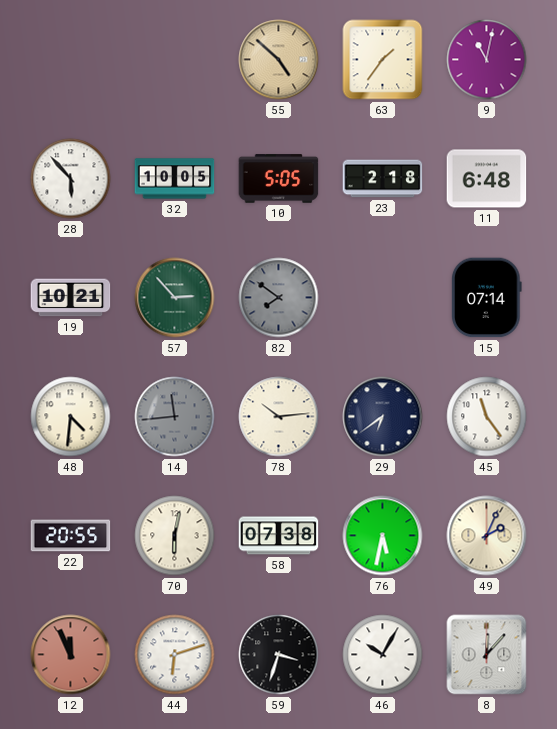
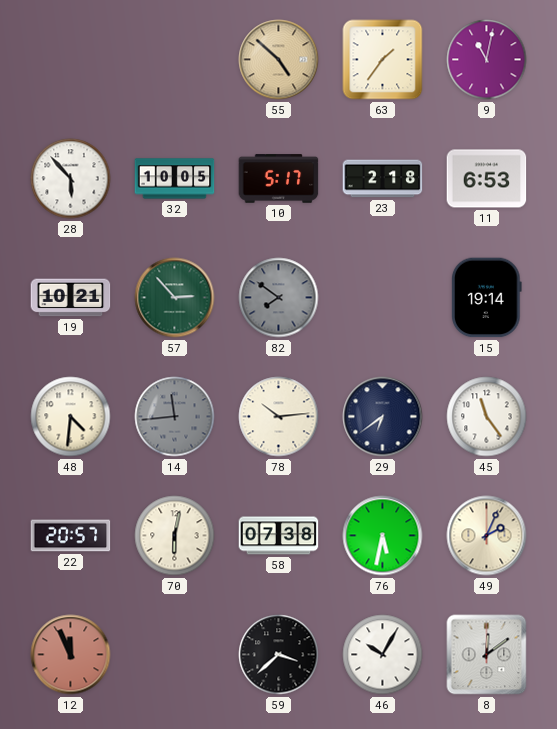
10: 5:05 -> 5:17 (279, 179)
11: 6:48 -> 6:53 (487, 179)
15: 07:14 -> 19:14 (486, 298)
22: 20:55 -> 20:57 (71, 536)
44: 6:12 -> none (175, 655)
59: 3:33 -> 3:38 (279, 655)
8: 12:07 -> 12:09 (487, 655)
